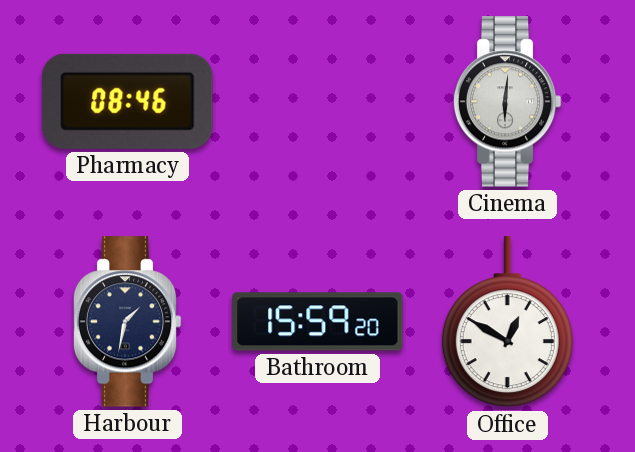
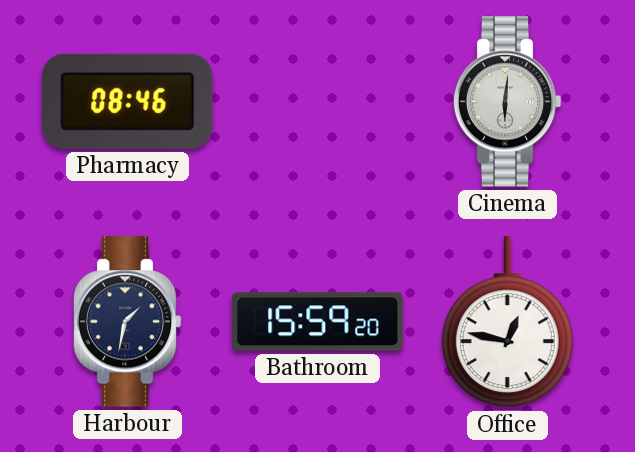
Office: 12:50 -> 12:47 (507, 322)
